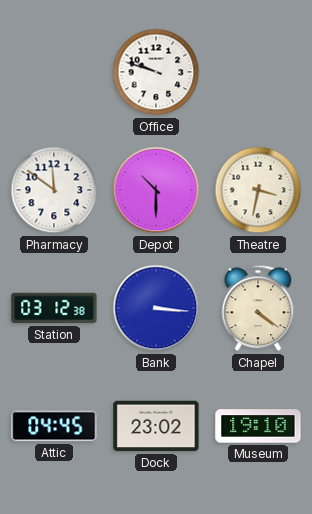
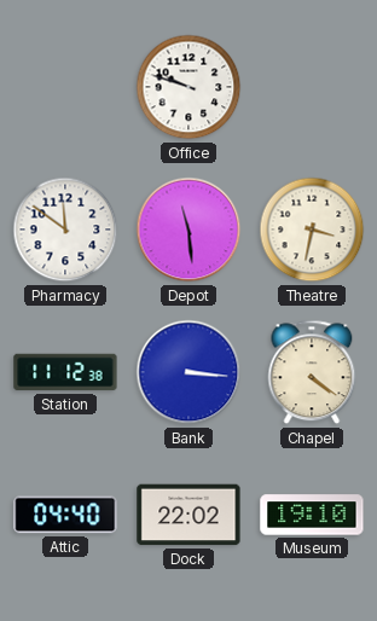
Depot: 10:30 -> 11:29 (188, 230)
Station: 03:12 -> 11:12 (65, 372)
Attic: 04:45 -> 04:40 (65, 515)
Dock: 23:02 -> 22:02 (188, 515)
